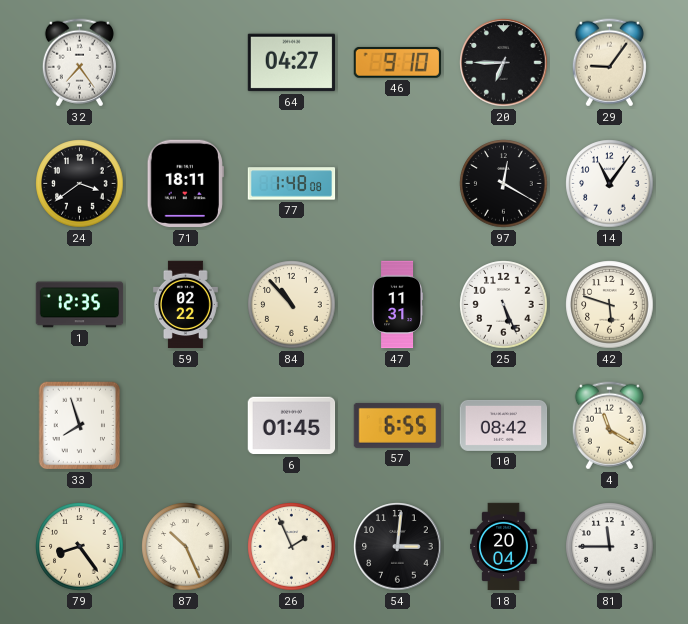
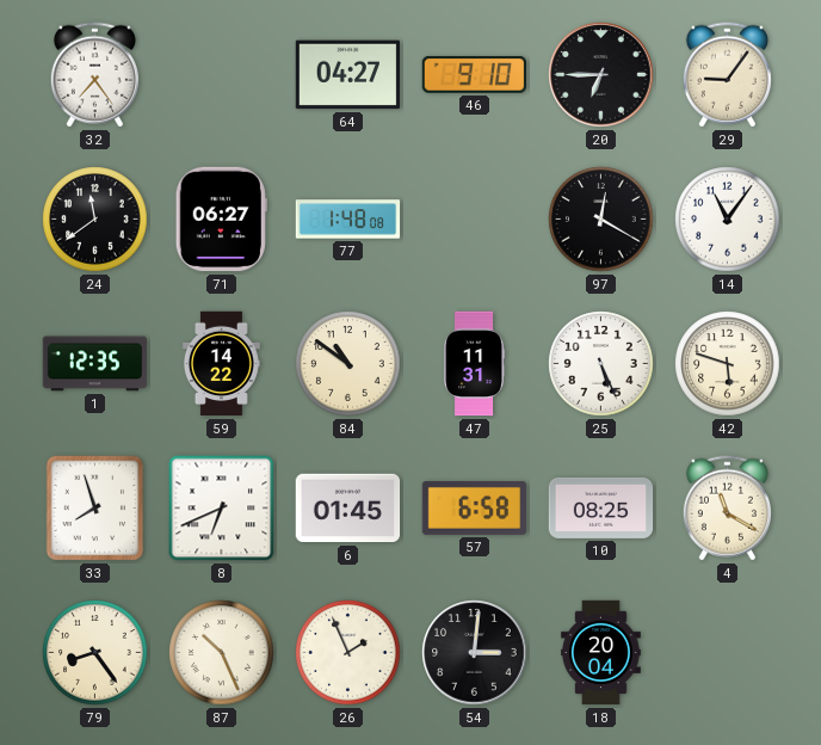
24: 3:39 -> 11:39 (95, 220)
71: 18:11 -> 06:27 (221, 220)
59: 02:22 -> 14:22 (221, 364)
84: 10:53 -> 10:51 (348, 364)
8: none -> 6:41 (222, 509)
57: 6:55 -> 6:58 (475, 507)
10: 08:42 -> 08:25 (601, 507)
81: 11:45 -> none (610, 547)
